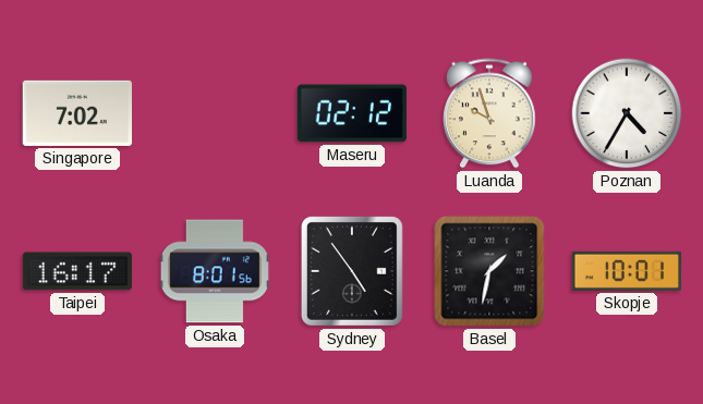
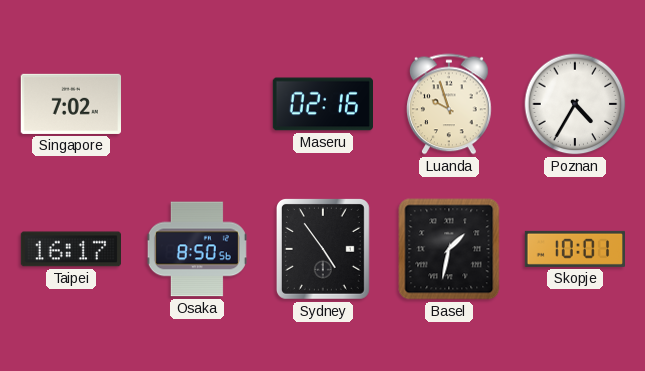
Maseru: 02:12 -> 02:16 (322, 104)
Osaka: 8:01 -> 8:50 (197, 249)
